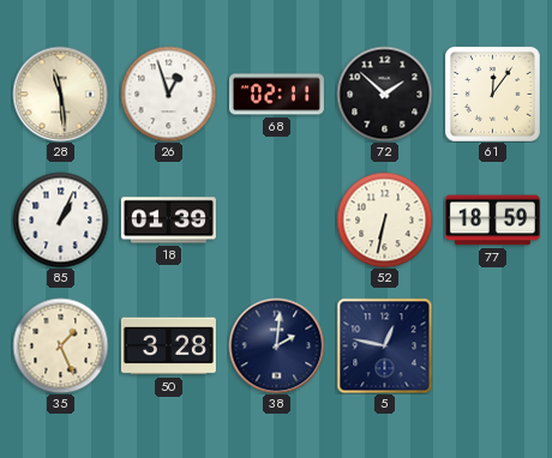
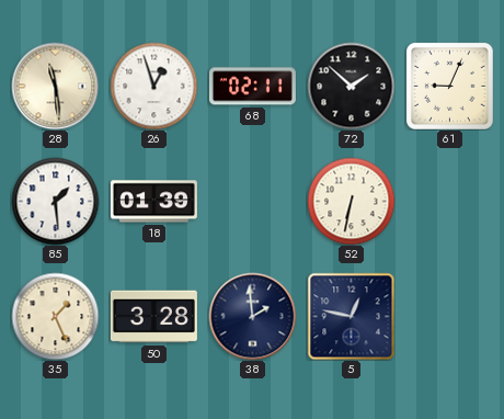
61: 12:06 -> 9:04 (450, 87)
85: 1:04 -> 1:29 (55, 201)
77: 18:59 -> none (492, 221)
38: 2:01 -> 1:59 (252, 316)
